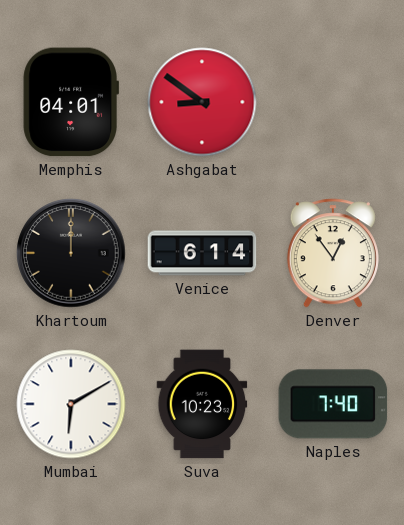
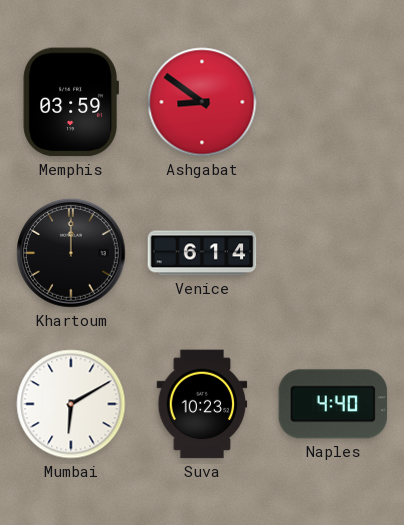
Memphis: 04:01 -> 03:59 (70, 102)
Denver: 12:54 -> none (333, 253)
Naples: 7:40 -> 4:40 (333, 404)
